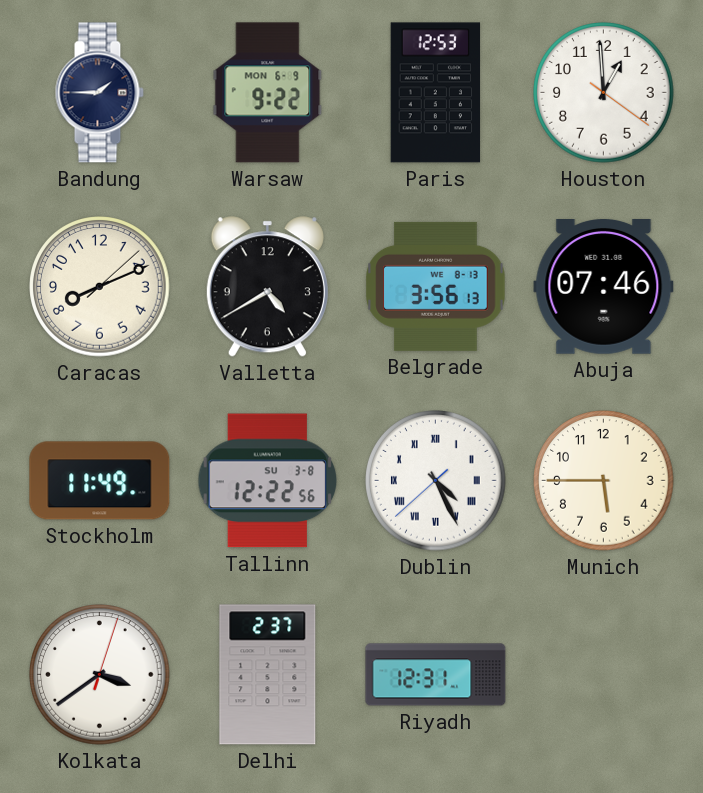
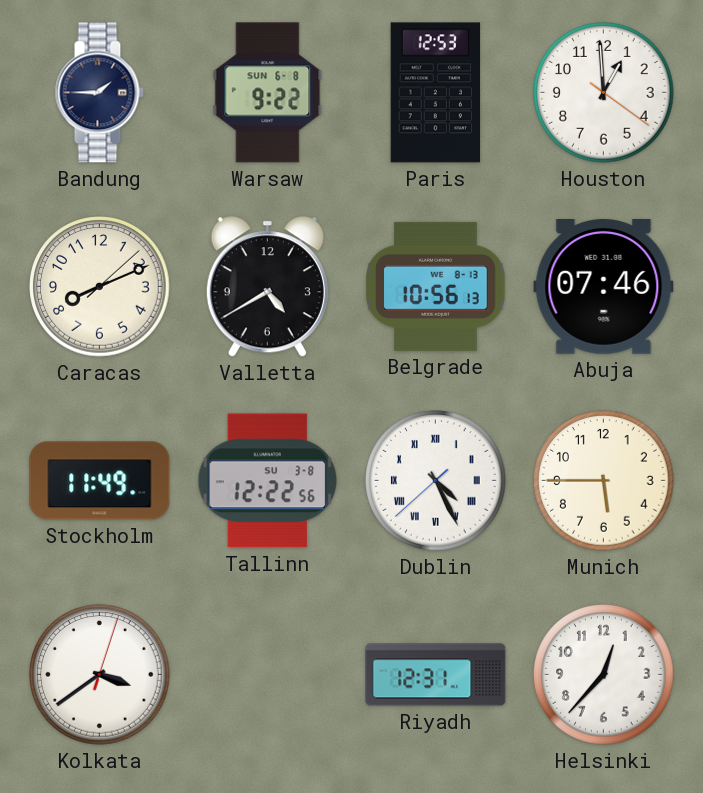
Warsaw date: MON 6-9 -> SUN 6-8 (268, 93)
Belgrade: 3:56 -> 10:56 (436, 286)
Delhi: 2:37 -> none (268, 675)
Helsinki: none -> 12:37 (604, 675)
